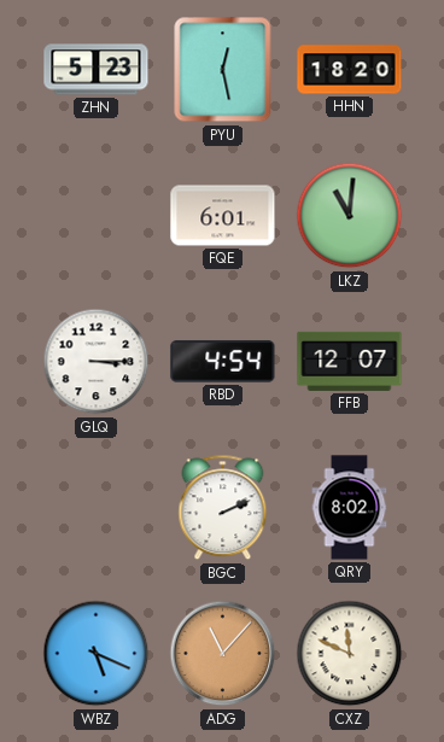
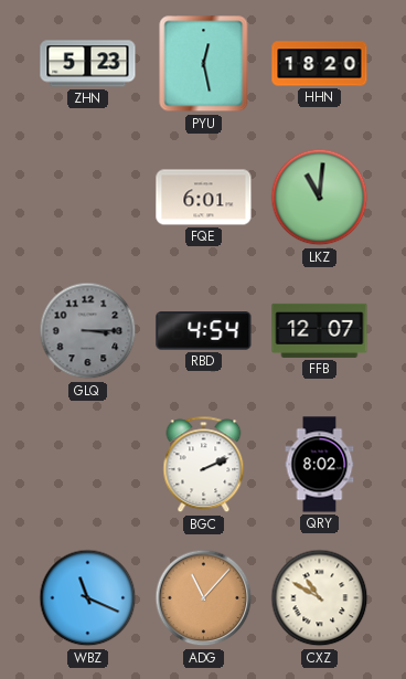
GLQ dial: white -> grey (88, 331)
WBZ: 5:19 -> 11:19 (88, 598)
CXZ: 11:49 -> 10:50 (320, 598)
